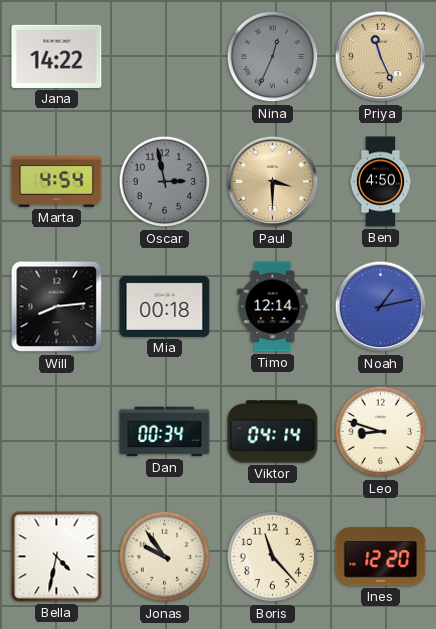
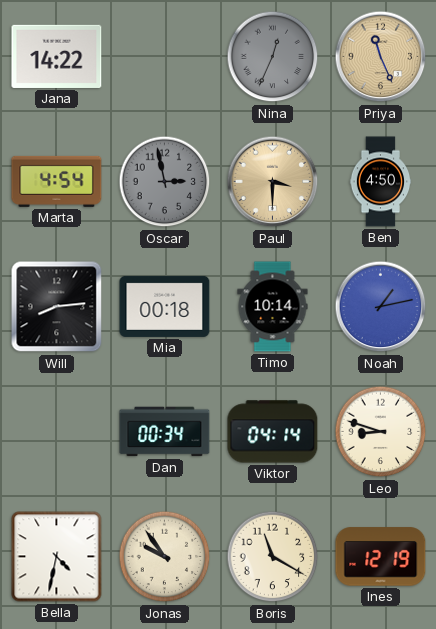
Timo: 12:14 -> 10:14 (273, 307)
Boris: 11:23 -> 11:20 (273, 557)
Ines: 12:20 -> 12:19 (381, 557)
